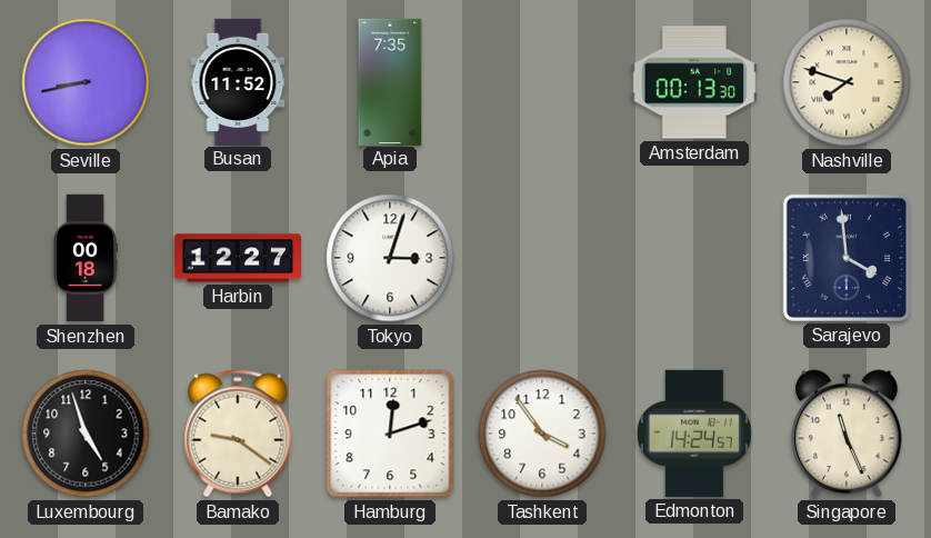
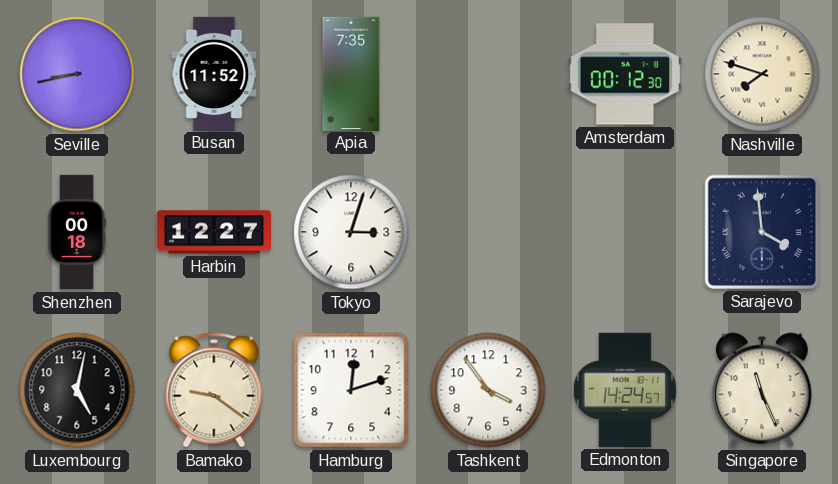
Amsterdam: 00:13 -> 00:12 (625, 74)
Luxembourg: 4:57 -> 5:02 (77, 390)
